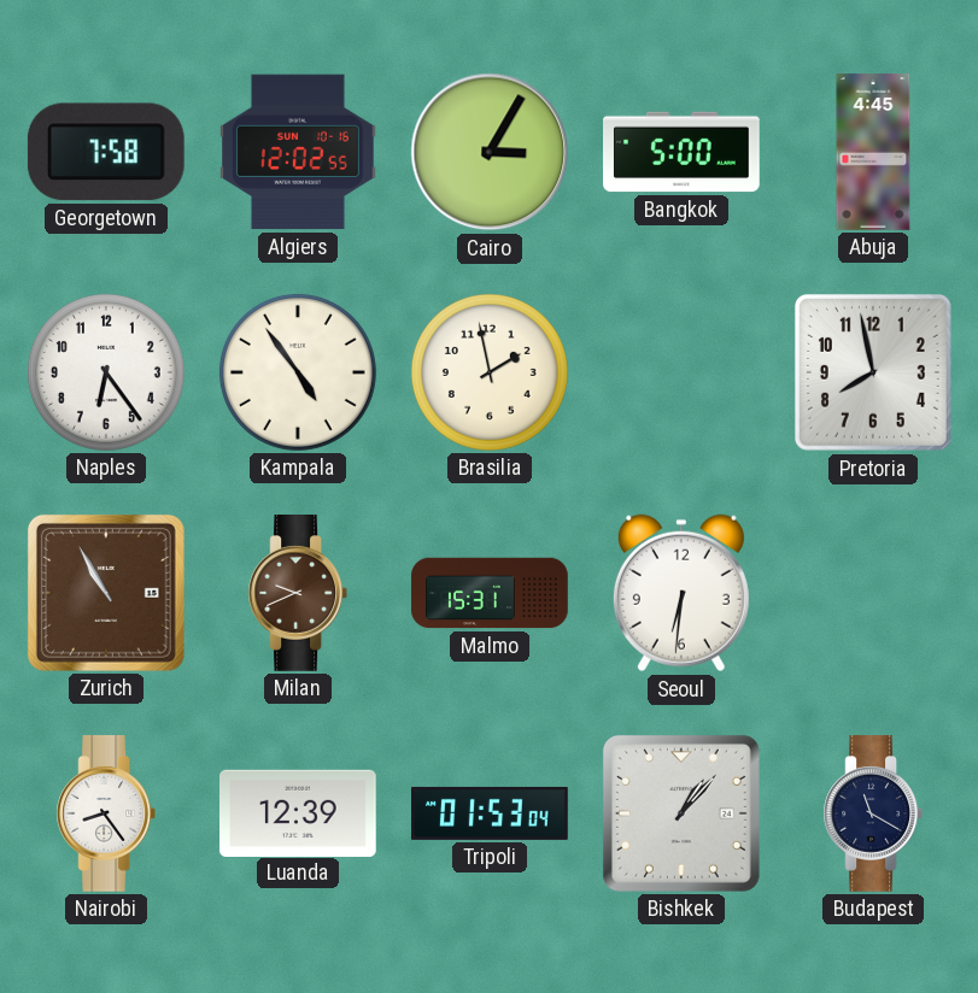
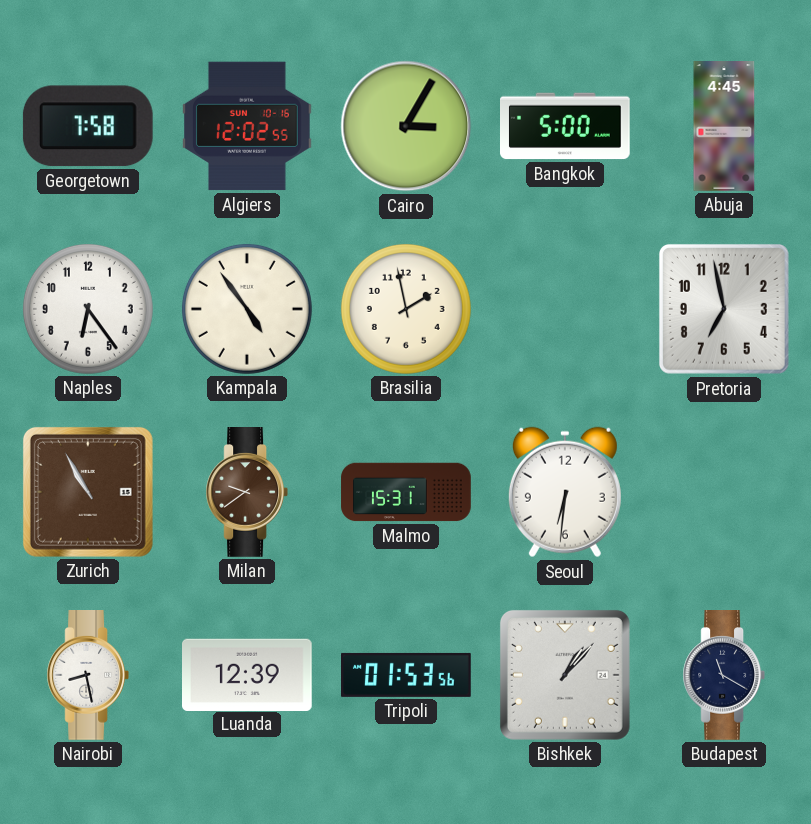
Pretoria: 7:58 -> 6:58 (724, 309)
Milan: 9:41 -> 9:39 (246, 493)
Nairobi: 8:24 -> 8:28 (87, 676)
Tripoli: 01:53:04 -> 01:53:56 (406, 675)
